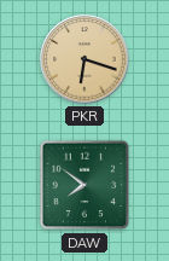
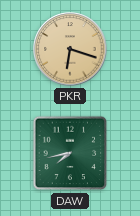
DAW: 7:51 -> 7:43 (70, 153)
